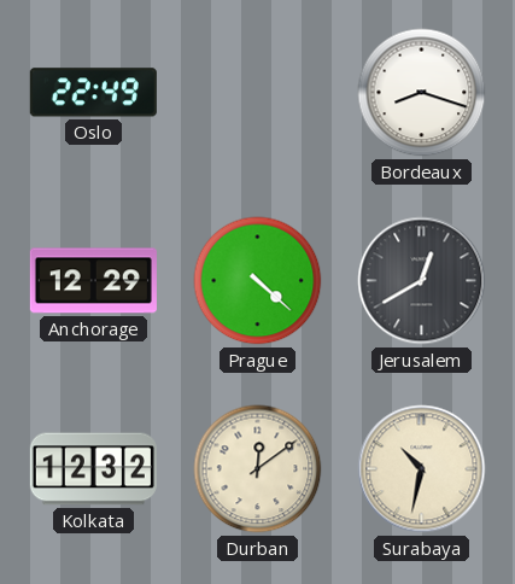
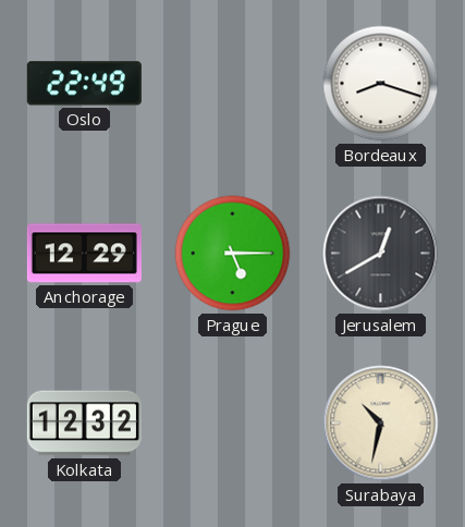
Prague: 4:22 -> 5:15 (233, 254)
Durban: 12:09 -> none (258, 469)
